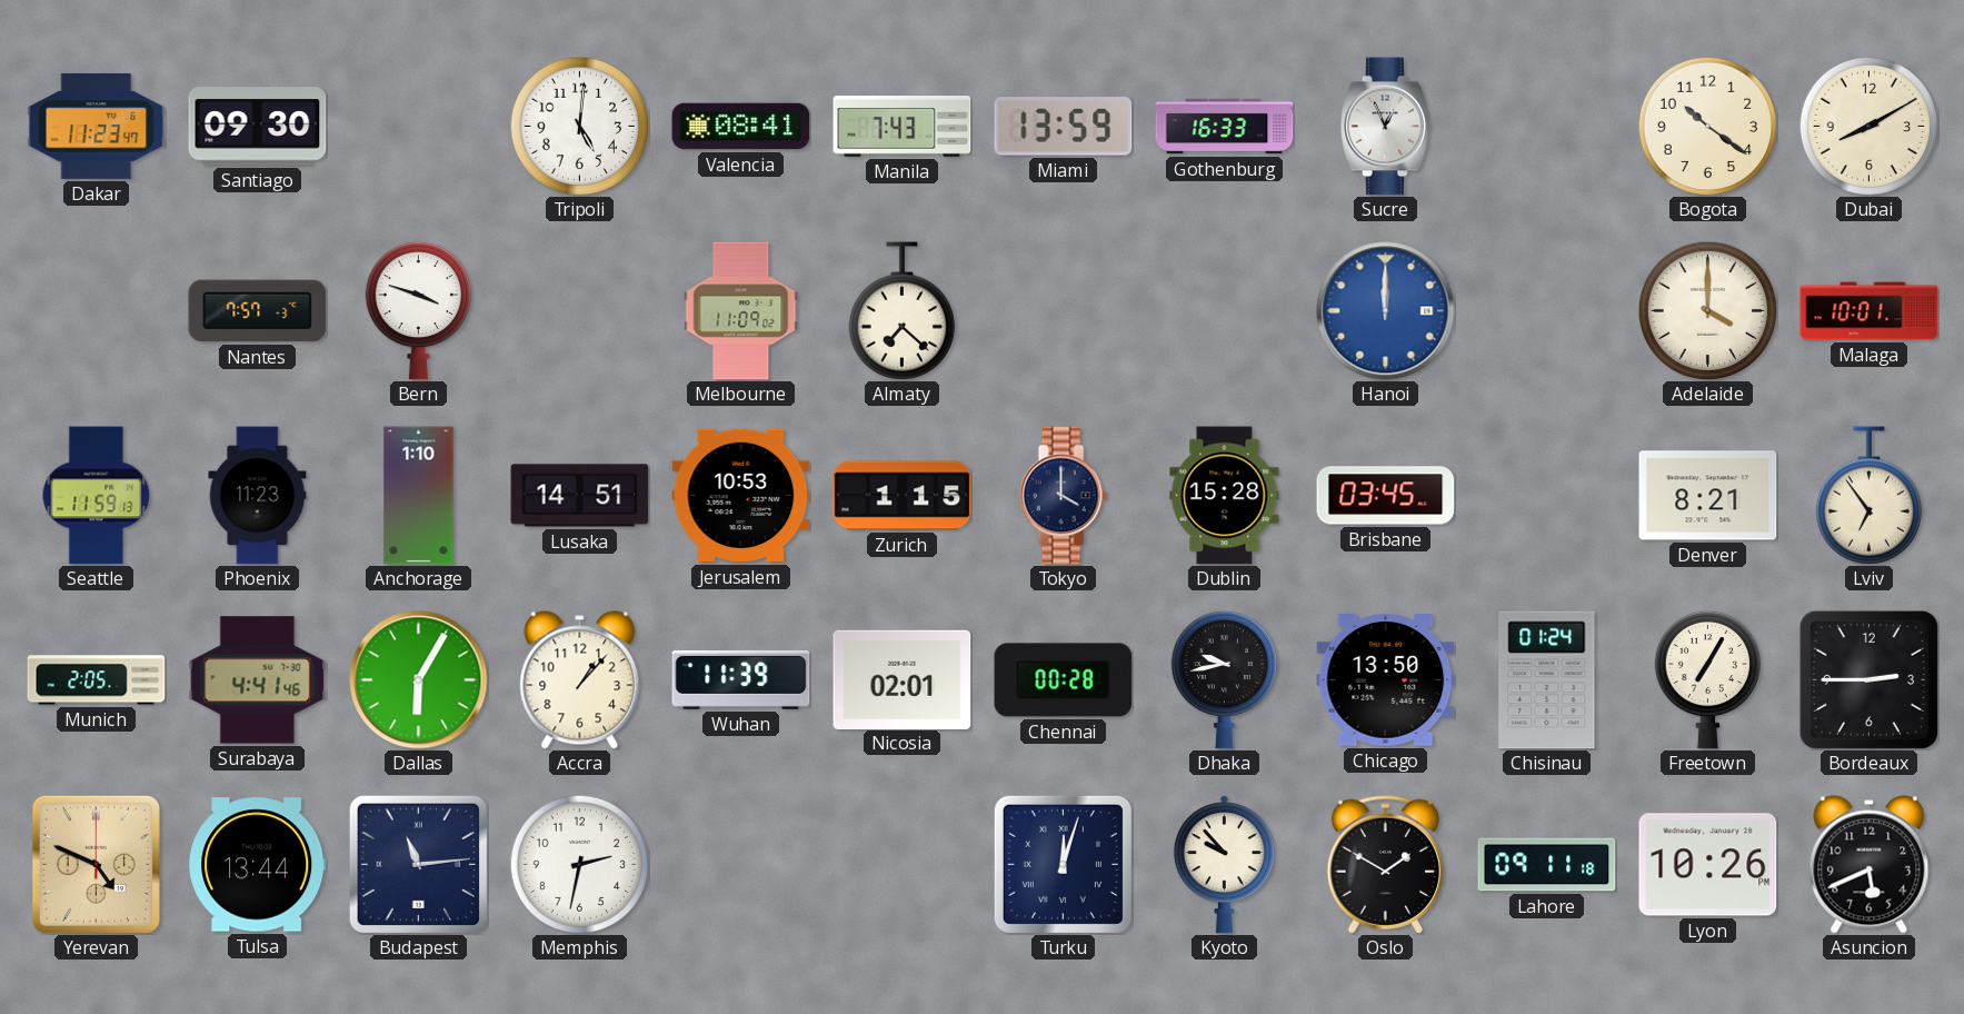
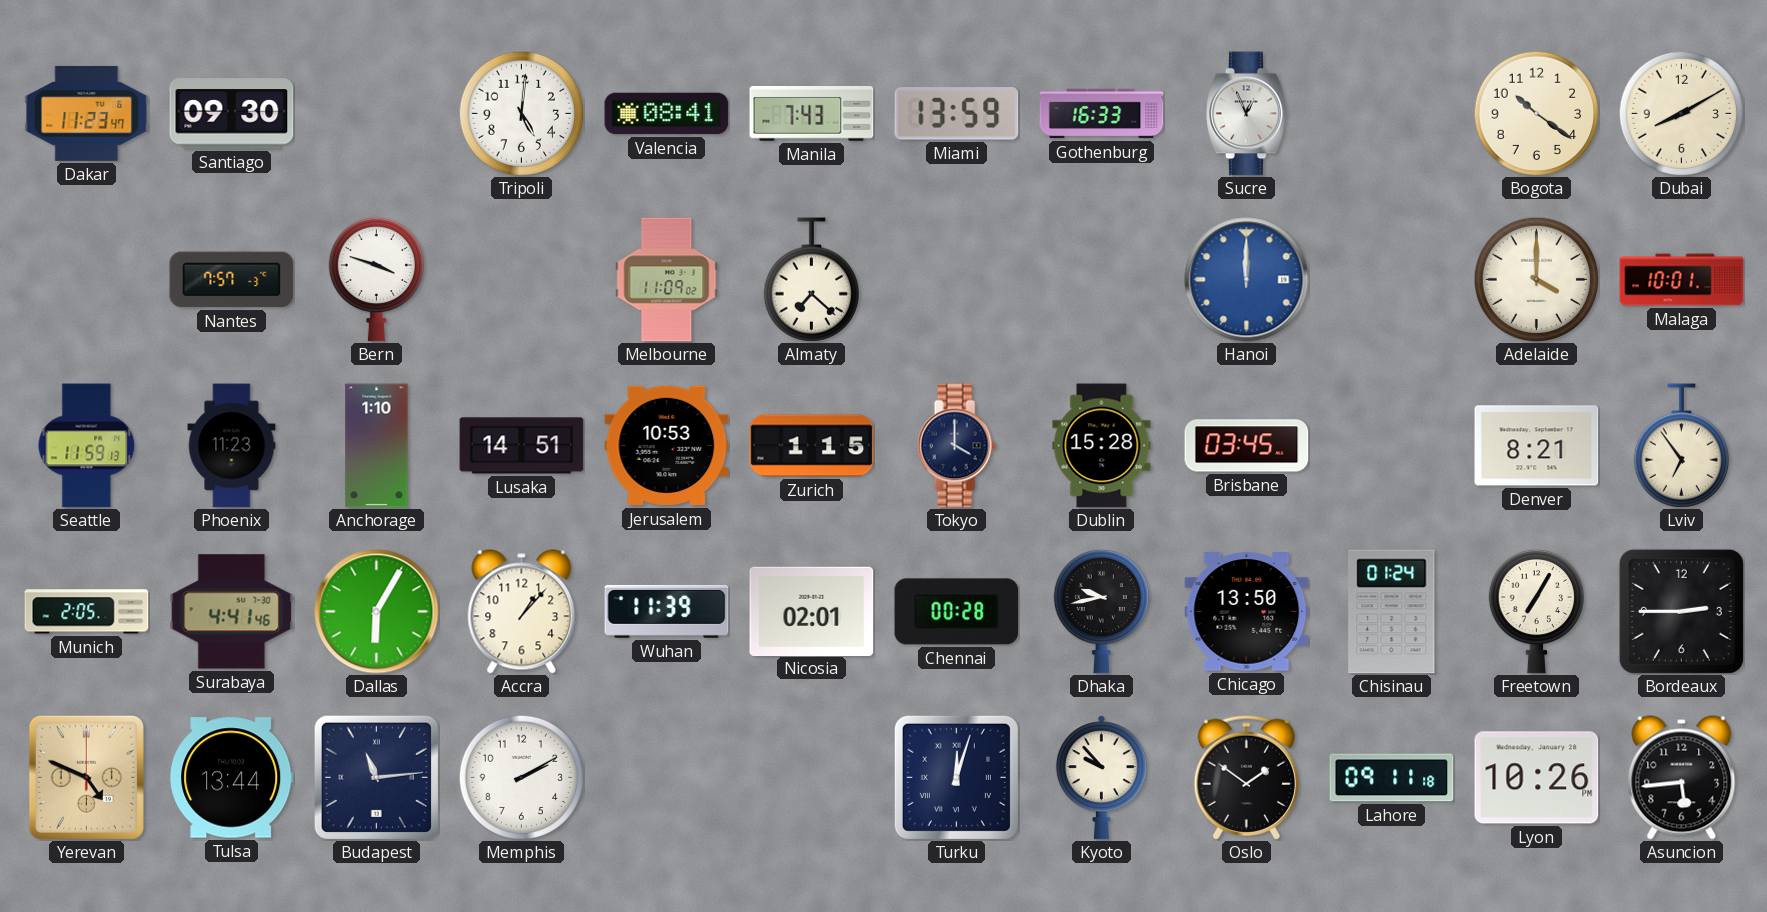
Memphis: 2:32 -> 2:10 (521, 777)
Oslo: 1:50 -> 1:51 (1246, 777)
Asuncion: 5:41 -> 5:44 (1682, 778)
